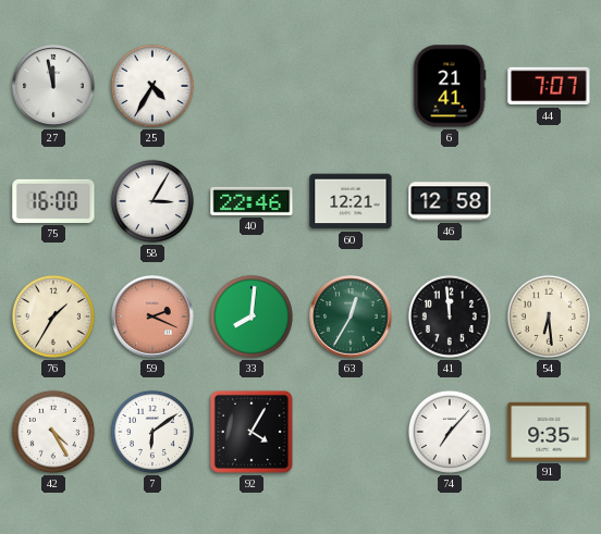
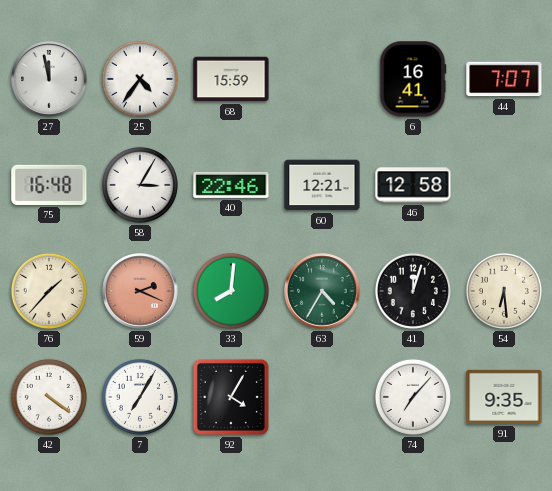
25: 4:35 -> 4:36 (140, 79)
68: none -> 15:59 (231, 79)
6: 21:41 -> 16:41 (413, 79)
75: 16:00 -> 16:48 (49, 185)
76: 1:35 -> 1:37 (49, 291)
63: 12:35 -> 4:35 (322, 291)
41: 11:59 -> 12:03 (413, 291)
42: 4:25 -> 4:21 (49, 397)
7: 6:09 -> 7:05 (140, 397)
